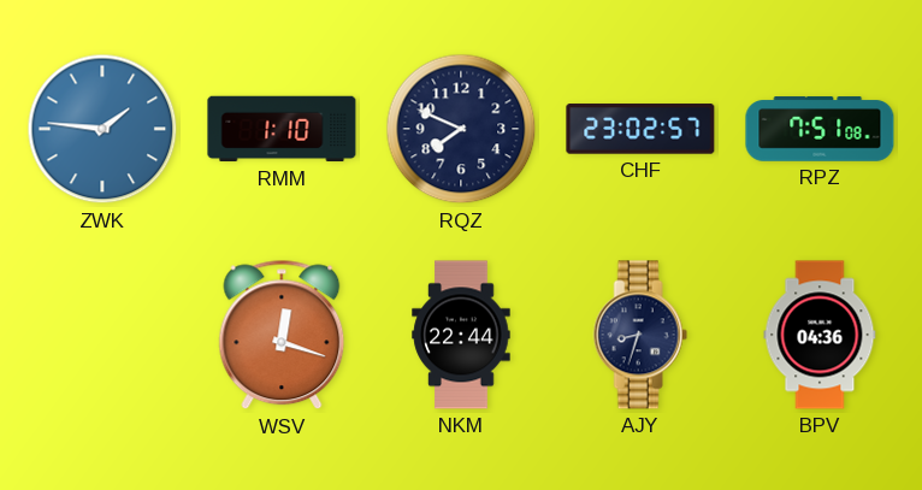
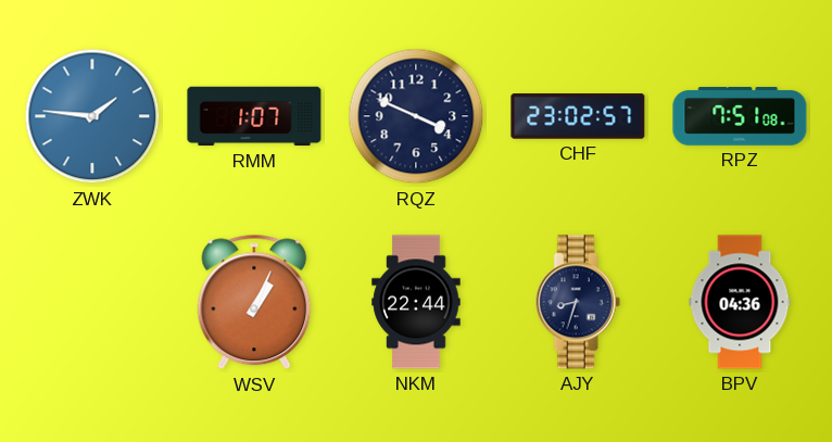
RMM: 1:10 -> 1:07 (254, 116)
RQZ: 7:49 -> 3:49 (416, 116)
WSV: 12:18 -> 1:04 (254, 302)
